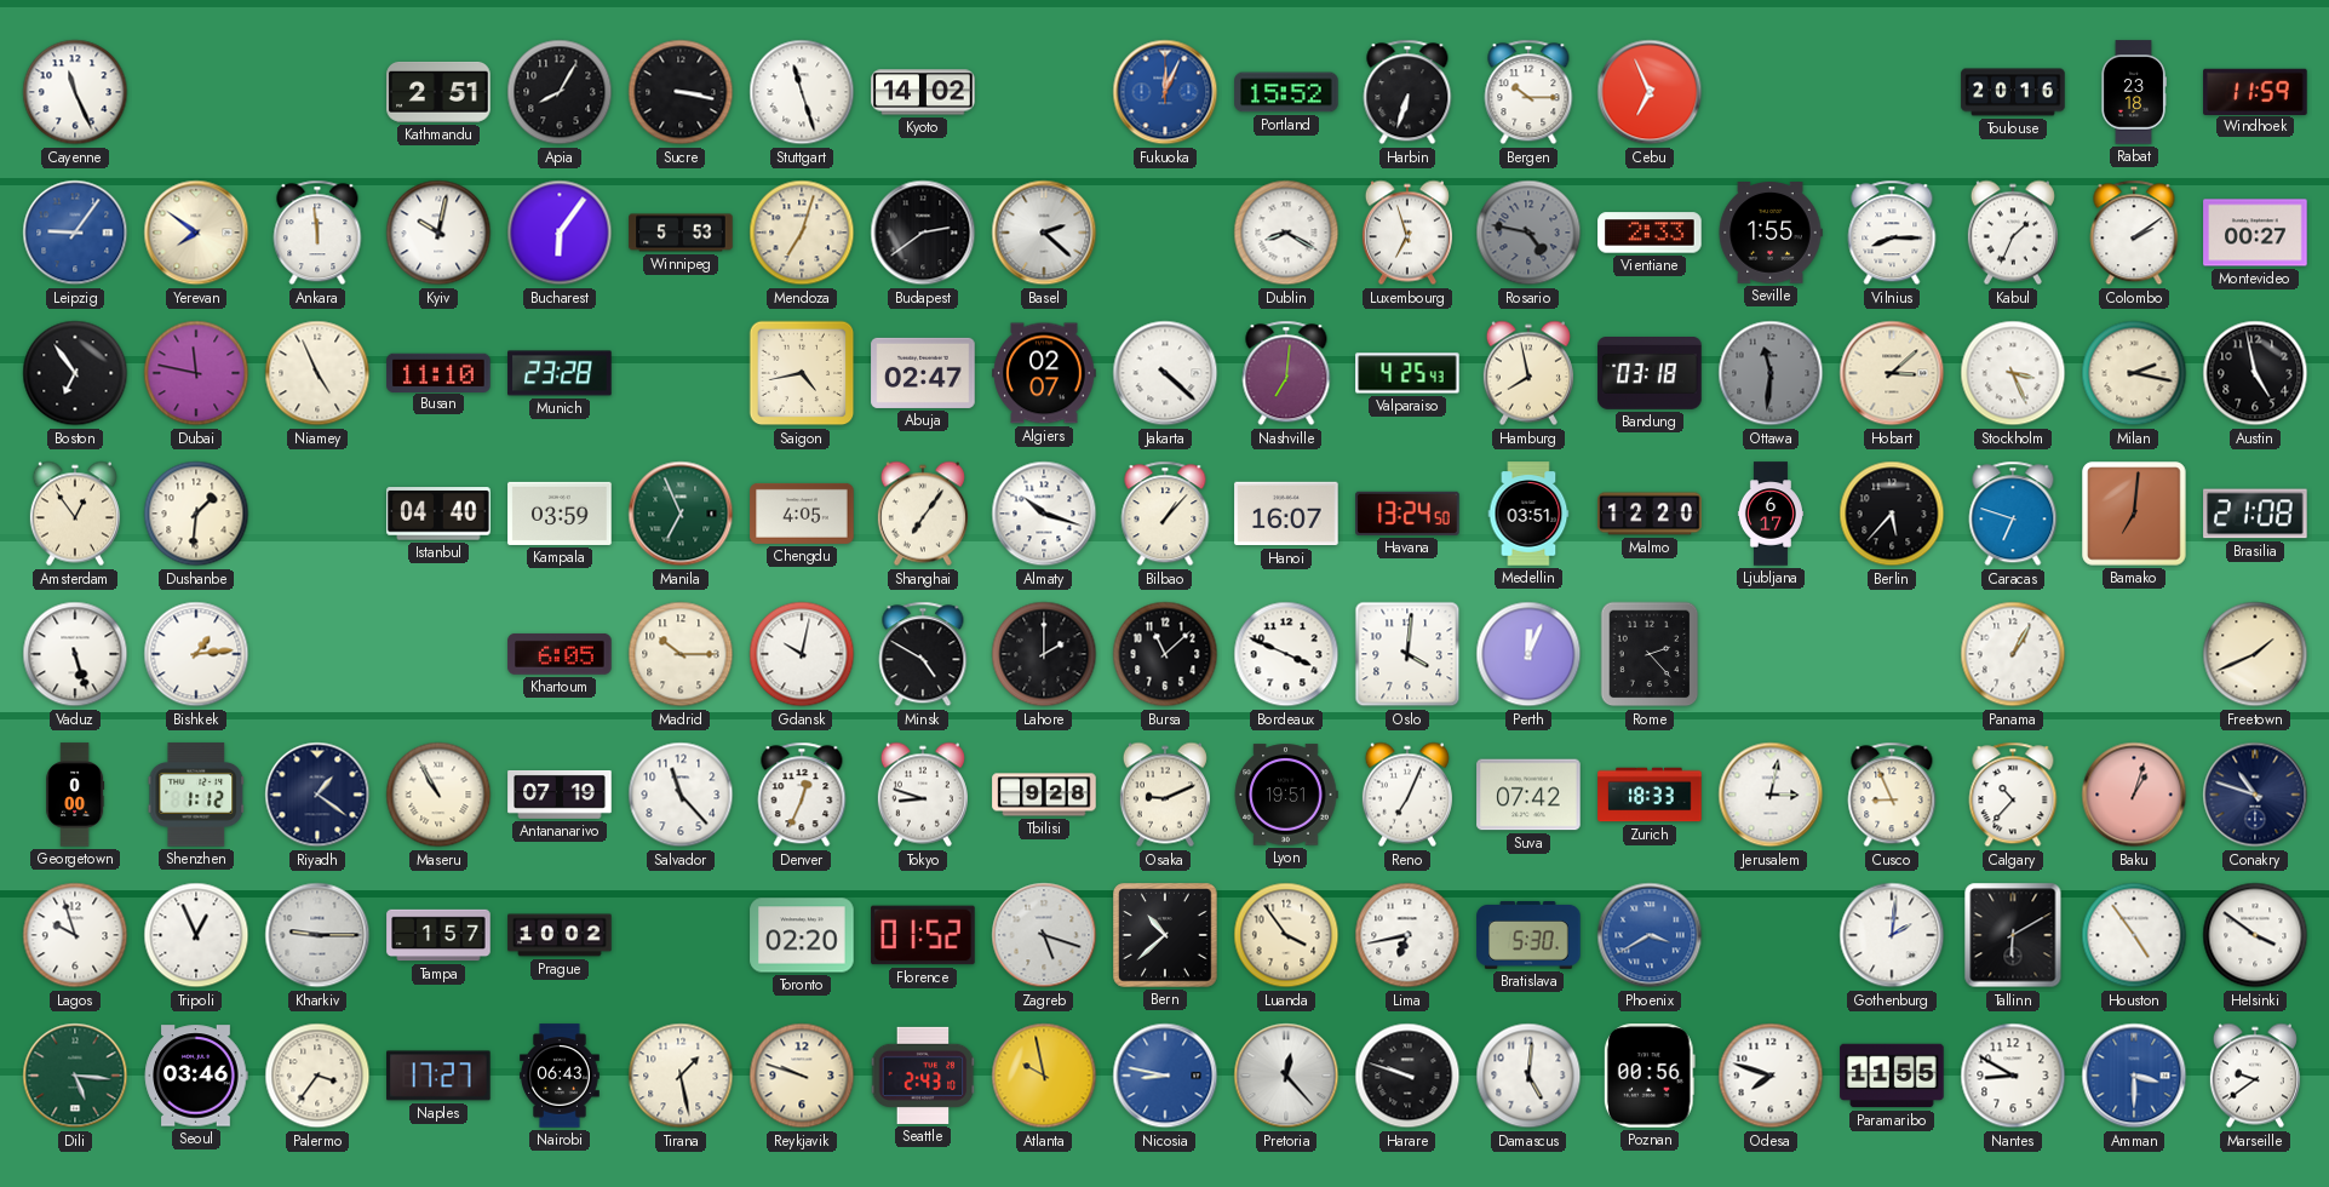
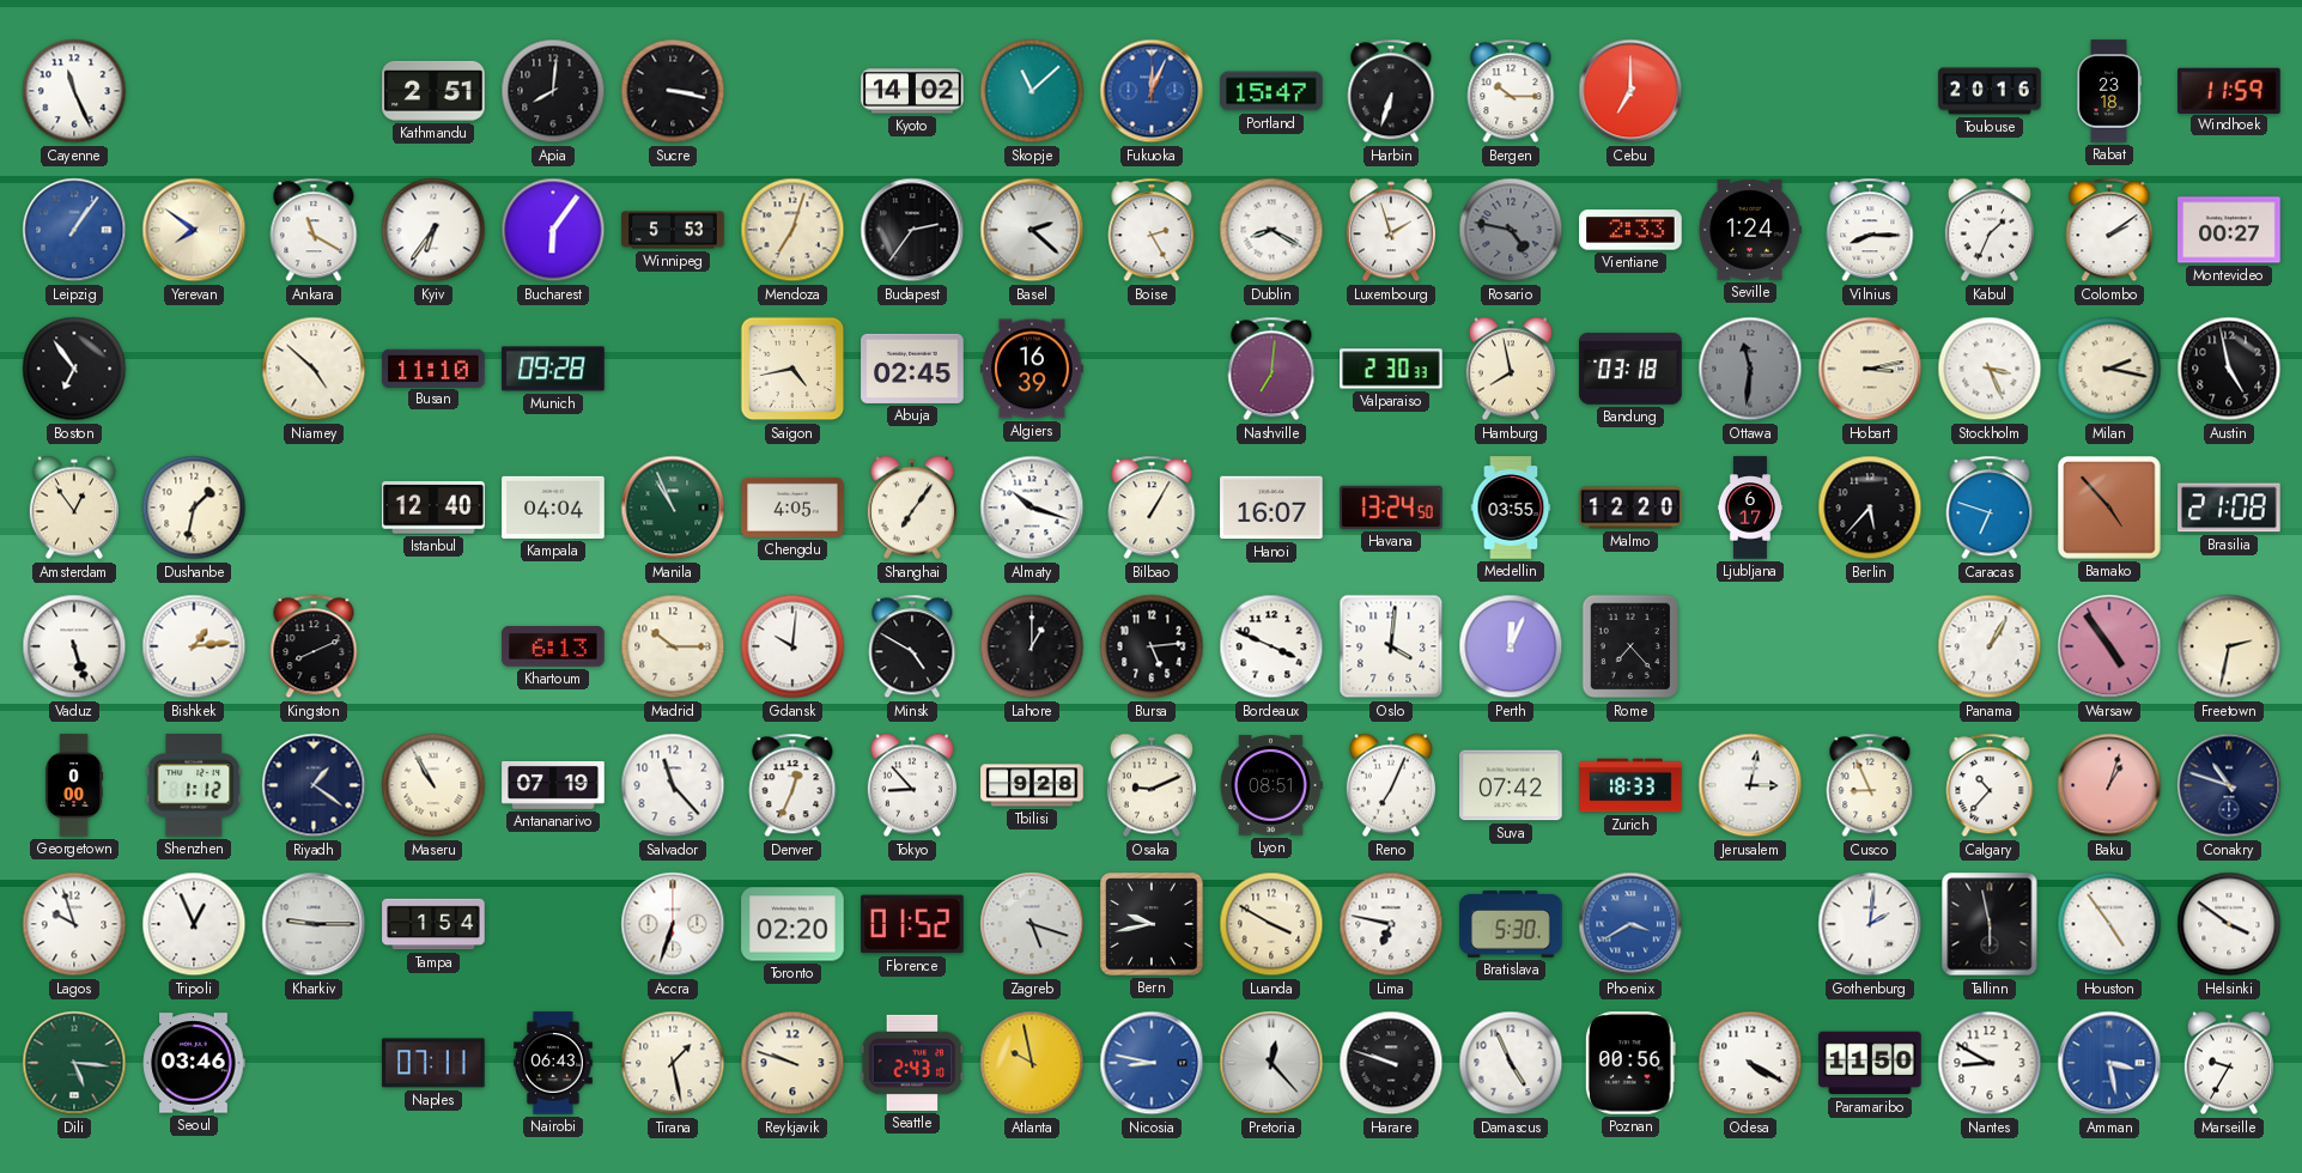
Apia: 8:05 -> 8:01 (553, 91)
Stuttgart: 11:27 -> none (802, 92)
Skopje: none -> 11:08 (1032, 91)
Portland: 15:52 -> 15:47 (1271, 91)
Cebu: 6:56 -> 7:00 (1630, 91)
Leipzig: 9:06 -> 1:06 (74, 230)
Ankara: 11:59 -> 11:20 (314, 230)
Kyiv: 10:02 -> 6:36 (433, 230)
Budapest: 2:39 -> 2:36 (912, 230)
Boise: none -> 2:25 (1152, 230)
Luxembourg: 6:57 -> 1:57 (1391, 230)
Seville: 1:55 -> 1:24 (1750, 230)
Dubai: 11:47 -> none (196, 373)
Niamey: 4:56 -> 4:52 (314, 369)
Munich: 23:28 -> 09:28 (553, 369)
Abuja: 02:47 -> 02:45 (912, 369)
Algiers: 02:07 -> 16:39 (1032, 369)
Jakarta: 4:22 -> none (1165, 373)
Valparaiso: 4:25 -> 2:30 (1391, 369)
Hobart: 3:08 -> 3:13 (1870, 369)
Dushanbe: 1:31 -> 1:32 (194, 508)
Istanbul: 04:40 -> 12:40 (433, 508)
Kampala: 03:59 -> 04:04 (553, 508)
Manila: 6:56 -> 10:56 (673, 508)
Bilbao: 1:07 -> 1:05 (1152, 508)
Medellin: 03:51 -> 03:55 (1511, 508)
Bamako: 7:01 -> 4:53 (2109, 508)
Kingston: none -> 8:11 (314, 646)
Khartoum: 6:05 -> 6:13 (553, 646)
Gdansk: 10:02 -> 10:01 (792, 646)
Lahore: 2:00 -> 1:00 (1032, 646)
Bursa: 11:08 -> 5:14 (1152, 646)
Rome: 2:23 -> 7:23 (1630, 646)
Warsaw: none -> 4:54 (2109, 646)
Freetown: 1:41 -> 2:32 (2229, 646)
Tokyo: 8:48 -> 8:53 (912, 785)
Lyon: 19:51 -> 08:51 (1271, 785)
Tampa: 1:57 -> 1:54 (433, 924)
Prague: 10:02 -> none (560, 935)
Accra: none -> 6:33 (673, 924)
Bern: 10:38 -> 9:43 (1152, 924)
Luanda: 3:54 -> 3:50 (1271, 924)
Lima: 6:43 -> 6:47 (1391, 924)
Tallinn: 6:10 -> 5:58 (1990, 924)
Palermo: 3:36 -> none (317, 1076)
Naples: 17:27 -> 07:11 (433, 1063)
Damascus: 5:01 -> 4:56 (1511, 1063)
Odesa: 7:48 -> 4:20 (1750, 1063)
Paramaribo: 11:55 -> 11:50 (1870, 1063)
Amman: 3:30 -> 3:28 (2109, 1063)
Marseille: 9:39 -> 9:35 (2229, 1063)
